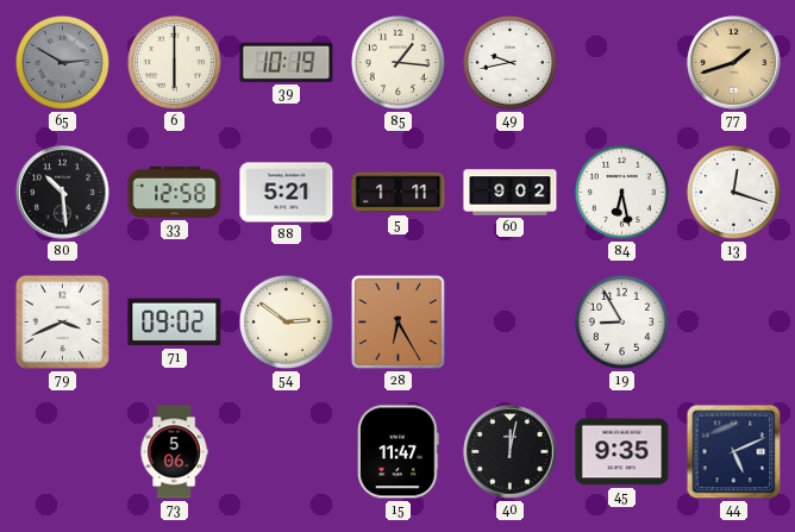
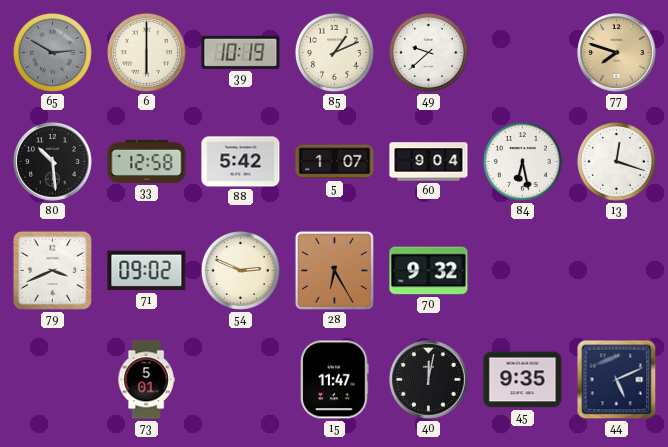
85: 1:16 -> 1:11 (334, 52)
49: 9:43 -> 9:38 (428, 52)
77: 1:42 -> 7:48 (617, 53)
88: 5:21 -> 5:42 (241, 162)
5: 1:11 -> 1:07 (335, 162)
60: 9:02 -> 9:04 (429, 162)
54: 2:51 -> 2:49 (240, 270)
70: none -> 9:32 (429, 271)
19: 8:55 -> none (621, 321)
73: 5:06 -> 5:01 (146, 380)
